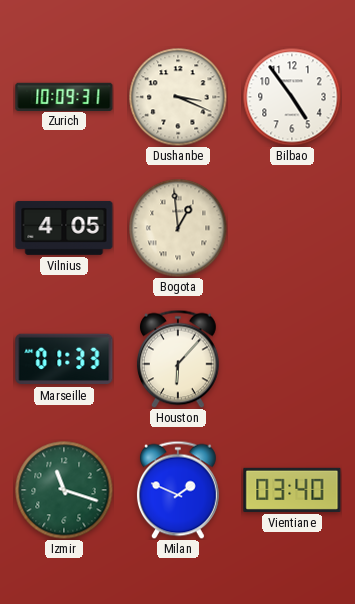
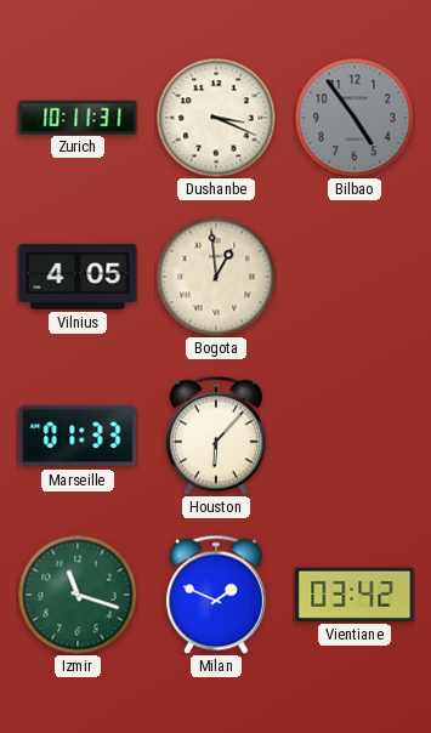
Zurich: 10:09 -> 10:11 (78, 117)
Bilbao dial: white -> grey (355, 118)
Vientiane: 03:40 -> 03:42 (355, 595)
